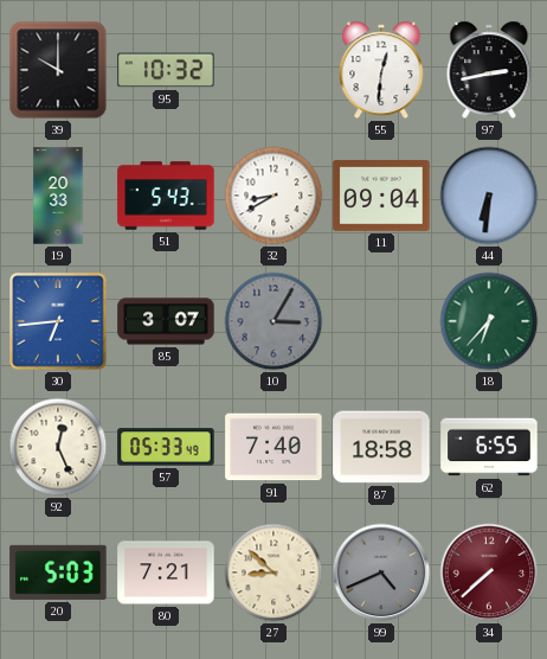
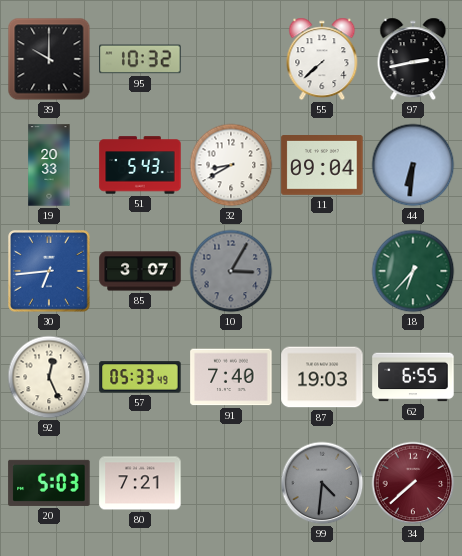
55: 12:31 -> 7:38 (322, 59)
87: 18:58 -> 19:03 (322, 377)
27: 8:52 -> none (273, 572)
99: 4:41 -> 4:31 (322, 483)
